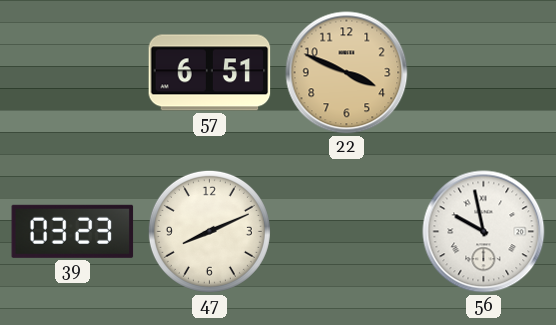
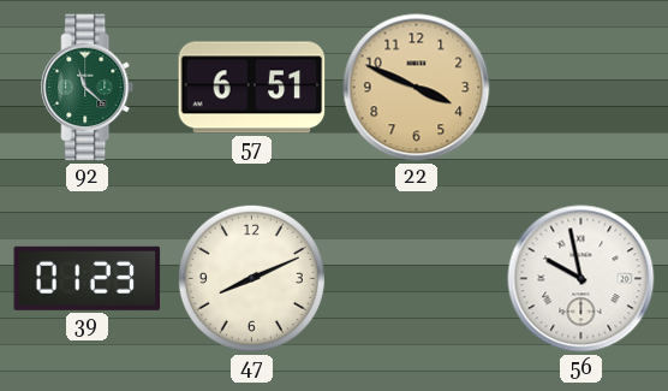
92: none -> 11:22 (88, 88)
39: 03:23 -> 01:23 (88, 278)
